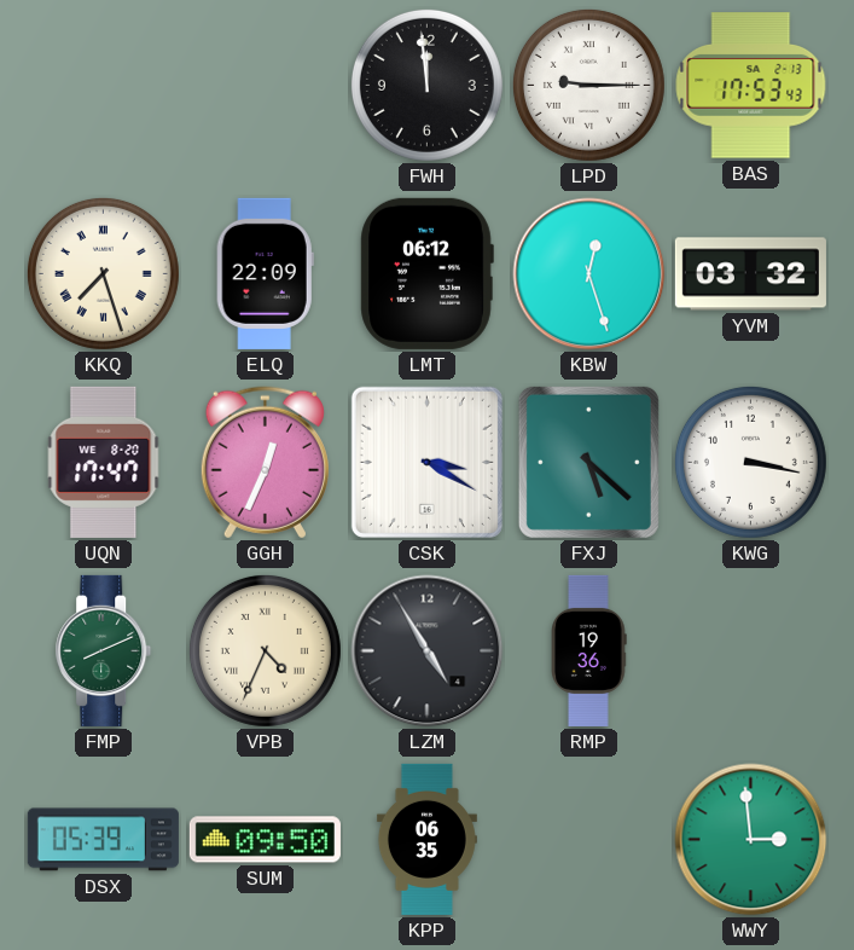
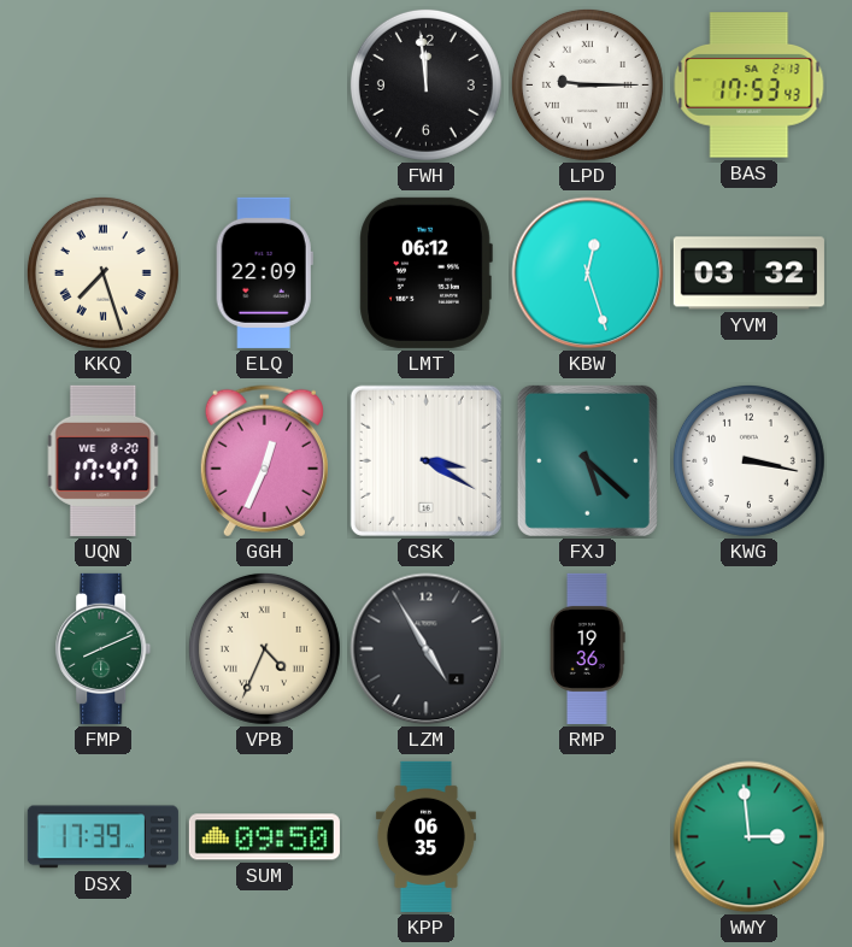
DSX: 05:39 -> 17:39 (102, 837)
